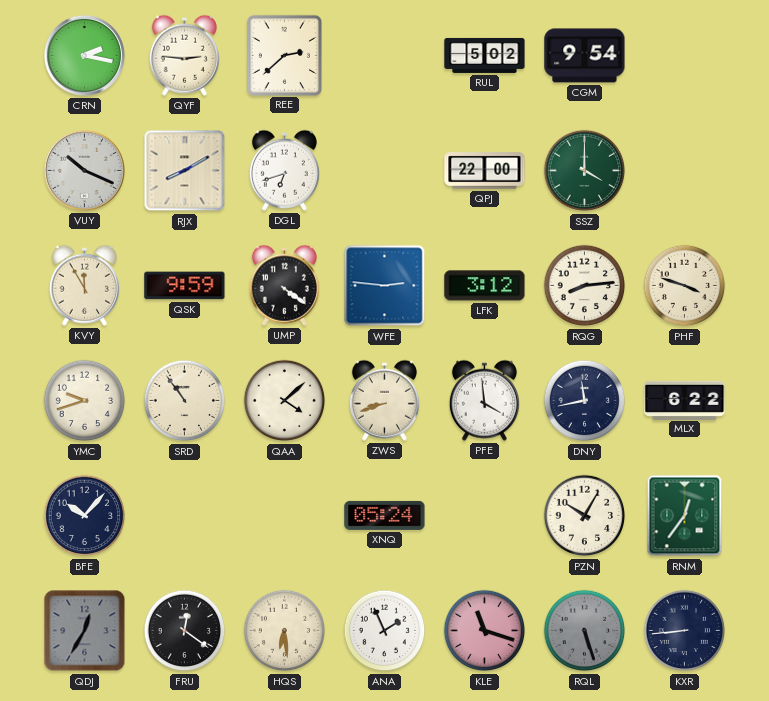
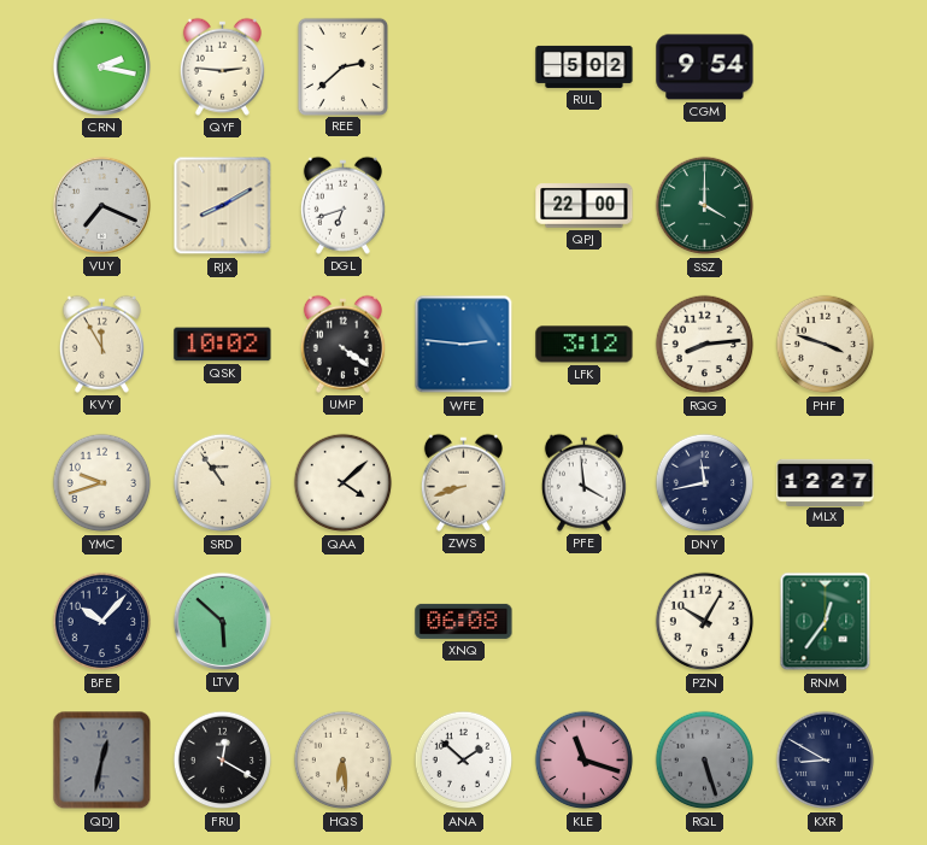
VUY: 10:19 -> 7:19 (101, 205)
QSK: 9:59 -> 10:02 (223, 345)
MLX: 6:22 -> 12:27 (826, 482)
LTV: none -> 5:52 (222, 621)
XNQ: 05:24 -> 06:08 (464, 621)
QDJ: 12:35 -> 12:32 (102, 761)
FRU: 12:21 -> 12:20 (223, 761)
ANA: 1:56 -> 1:52 (464, 761)
KXR: 8:44 -> 8:50 (826, 761)
